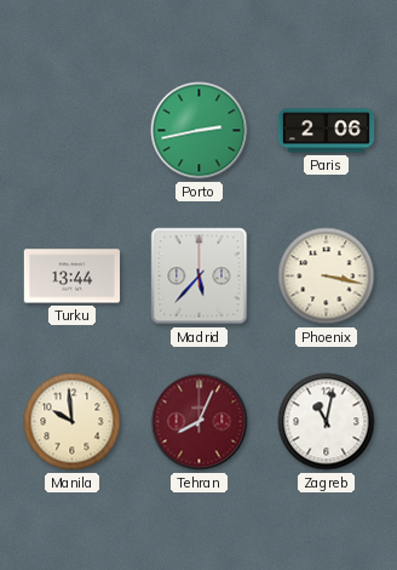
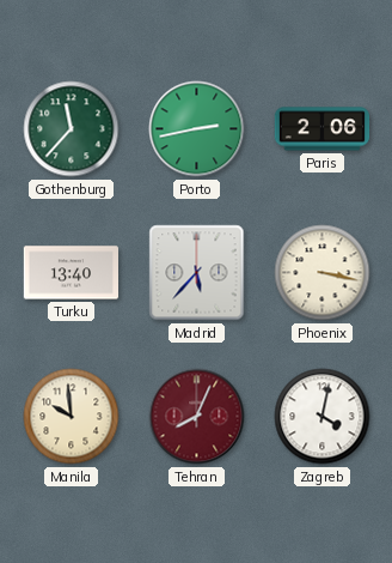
Gothenburg: none -> 11:37 (72, 129)
Turku: 13:44 -> 13:40 (72, 273)
Zagreb: 11:02 -> 4:02 (323, 417)
